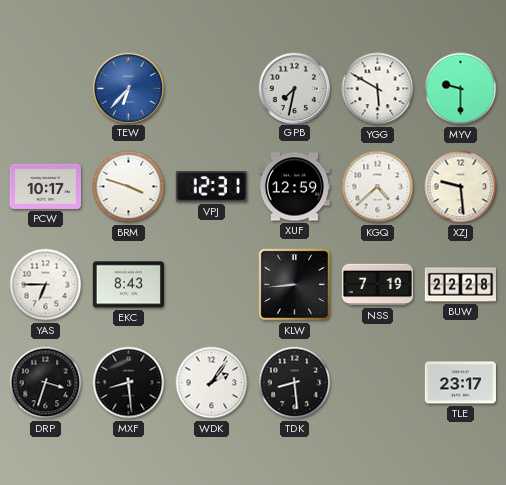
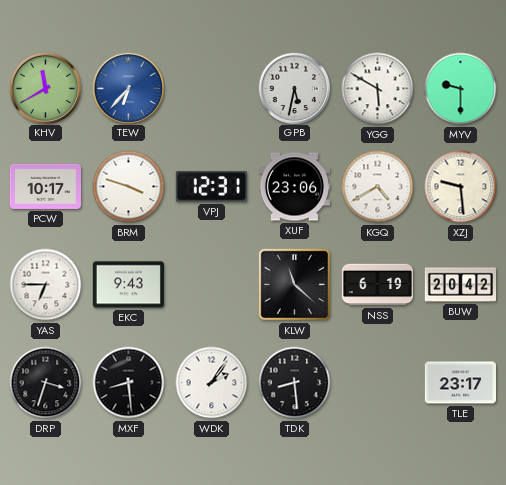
KHV: none -> 11:40 (45, 88)
GPB: 7:32 -> 5:32 (294, 88)
XUF: 12:59 -> 23:06 (294, 187)
KGQ: 4:38 -> 4:40 (378, 187)
EKC: 8:43 -> 9:43 (128, 285)
KLW: 8:44 -> 11:22 (295, 285)
NSS: 7:19 -> 6:19 (377, 285)
BUW: 22:28 -> 20:42 (460, 285)
